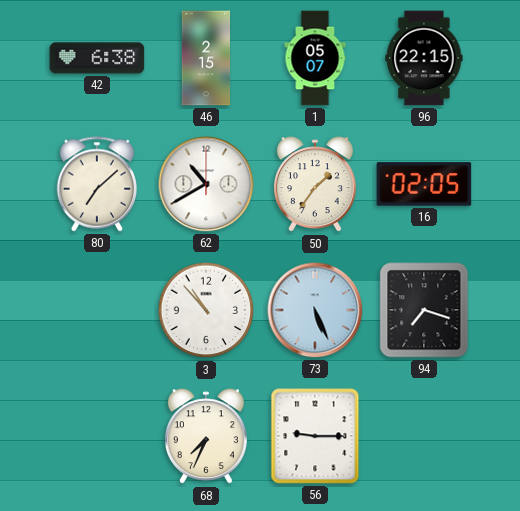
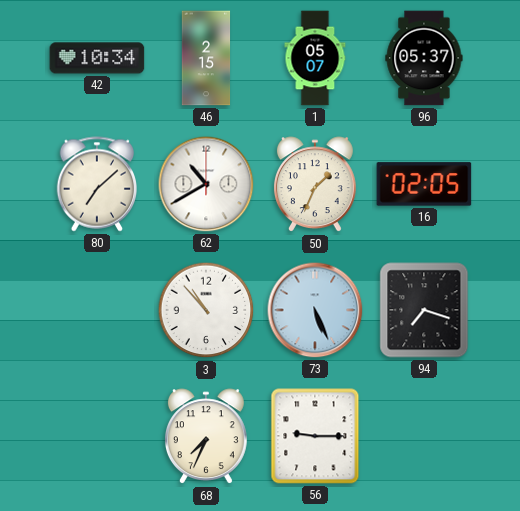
42: 6:38 -> 10:34 (97, 58)
96: 22:15 -> 05:37 (424, 58)
50: 1:36 -> 1:34 (315, 185)
